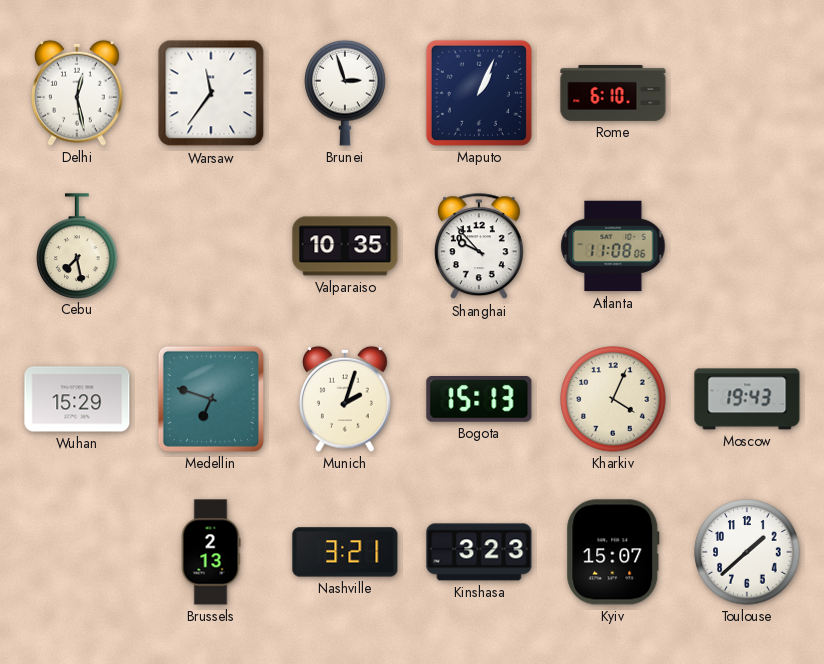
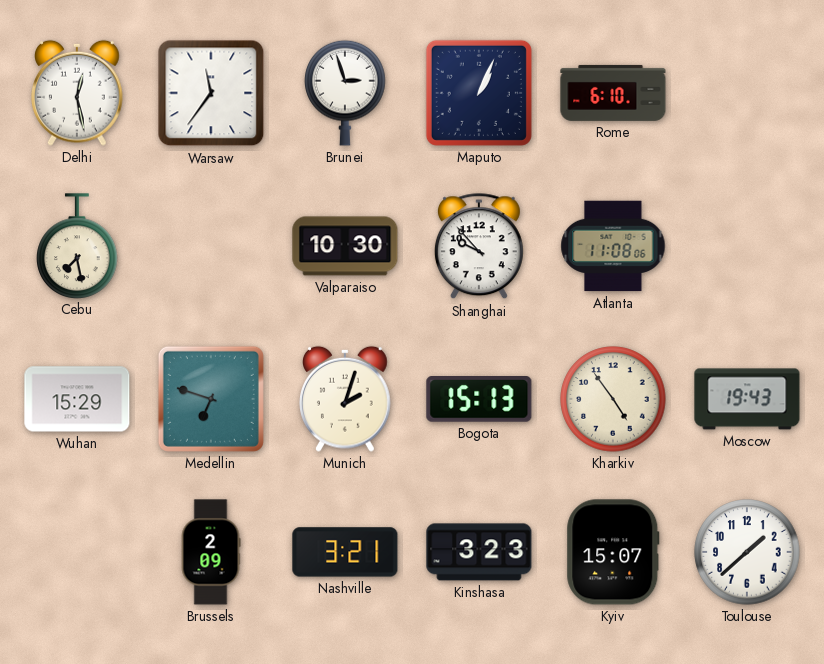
Valparaiso: 10:35 -> 10:30 (345, 246)
Kharkiv: 4:04 -> 4:54 (613, 399)
Brussels: 2:13 -> 2:09 (211, 552)
